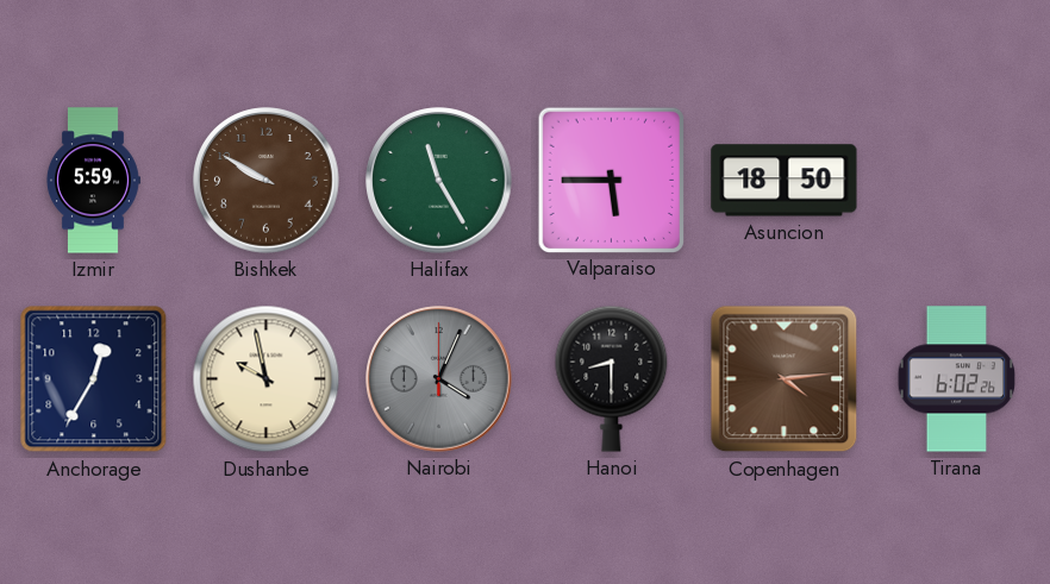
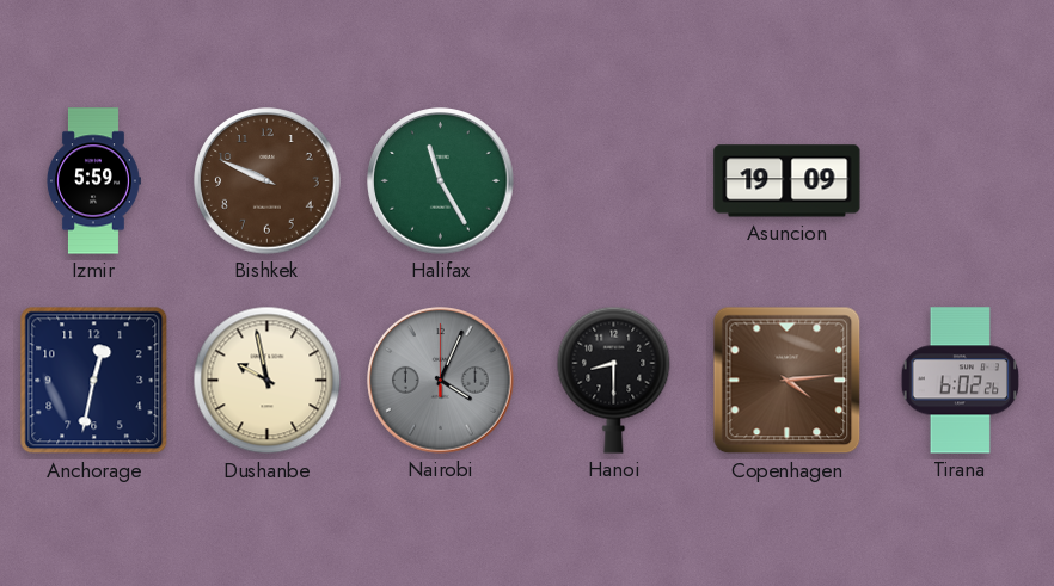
Bishkek: 9:50 -> 9:49 (268, 181)
Valparaiso: 5:45 -> none (611, 180)
Asuncion: 18:50 -> 19:09 (788, 181)
Anchorage: 12:35 -> 12:32 (94, 381)
